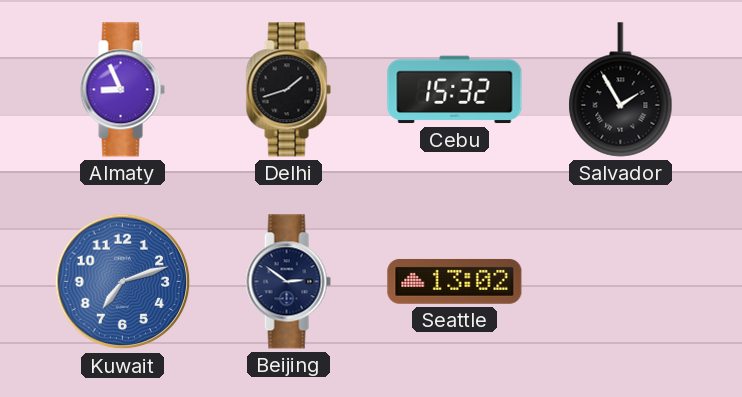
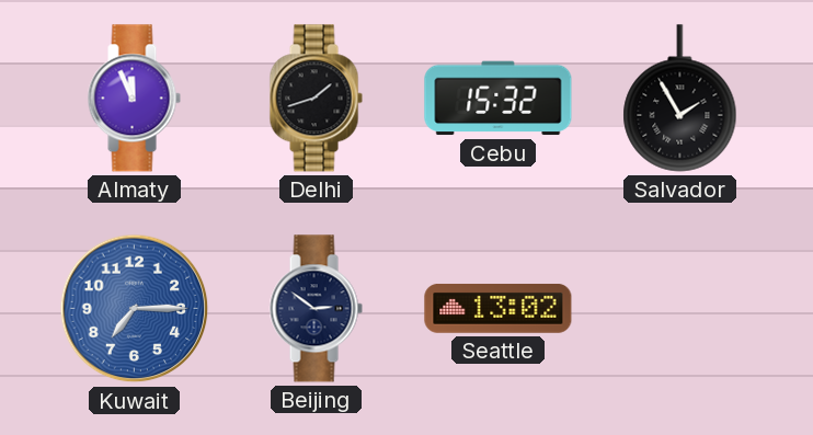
Almaty: 8:56 -> 11:56 (134, 99)
Kuwait: 7:12 -> 7:15 (135, 309)
